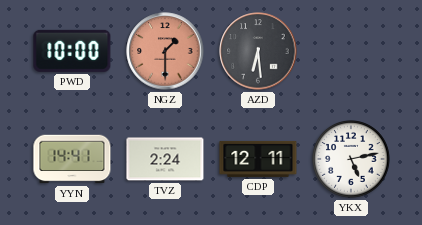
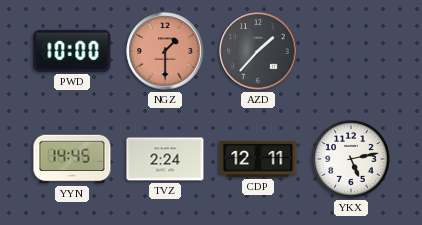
AZD: 6:29 -> 1:37 (258, 51)
YYN: 14:41 -> 14:45 (72, 159)
